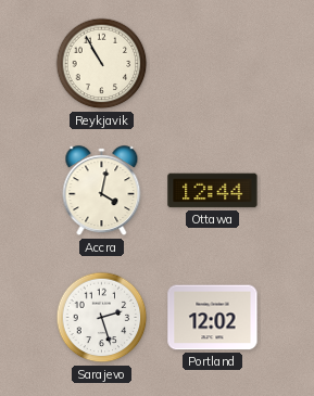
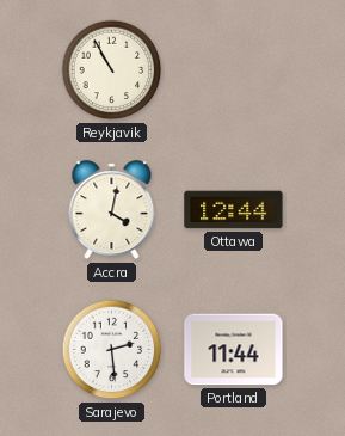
Sarajevo: 2:27 -> 2:29 (112, 350)
Portland: 12:02 -> 11:44 (234, 350)
